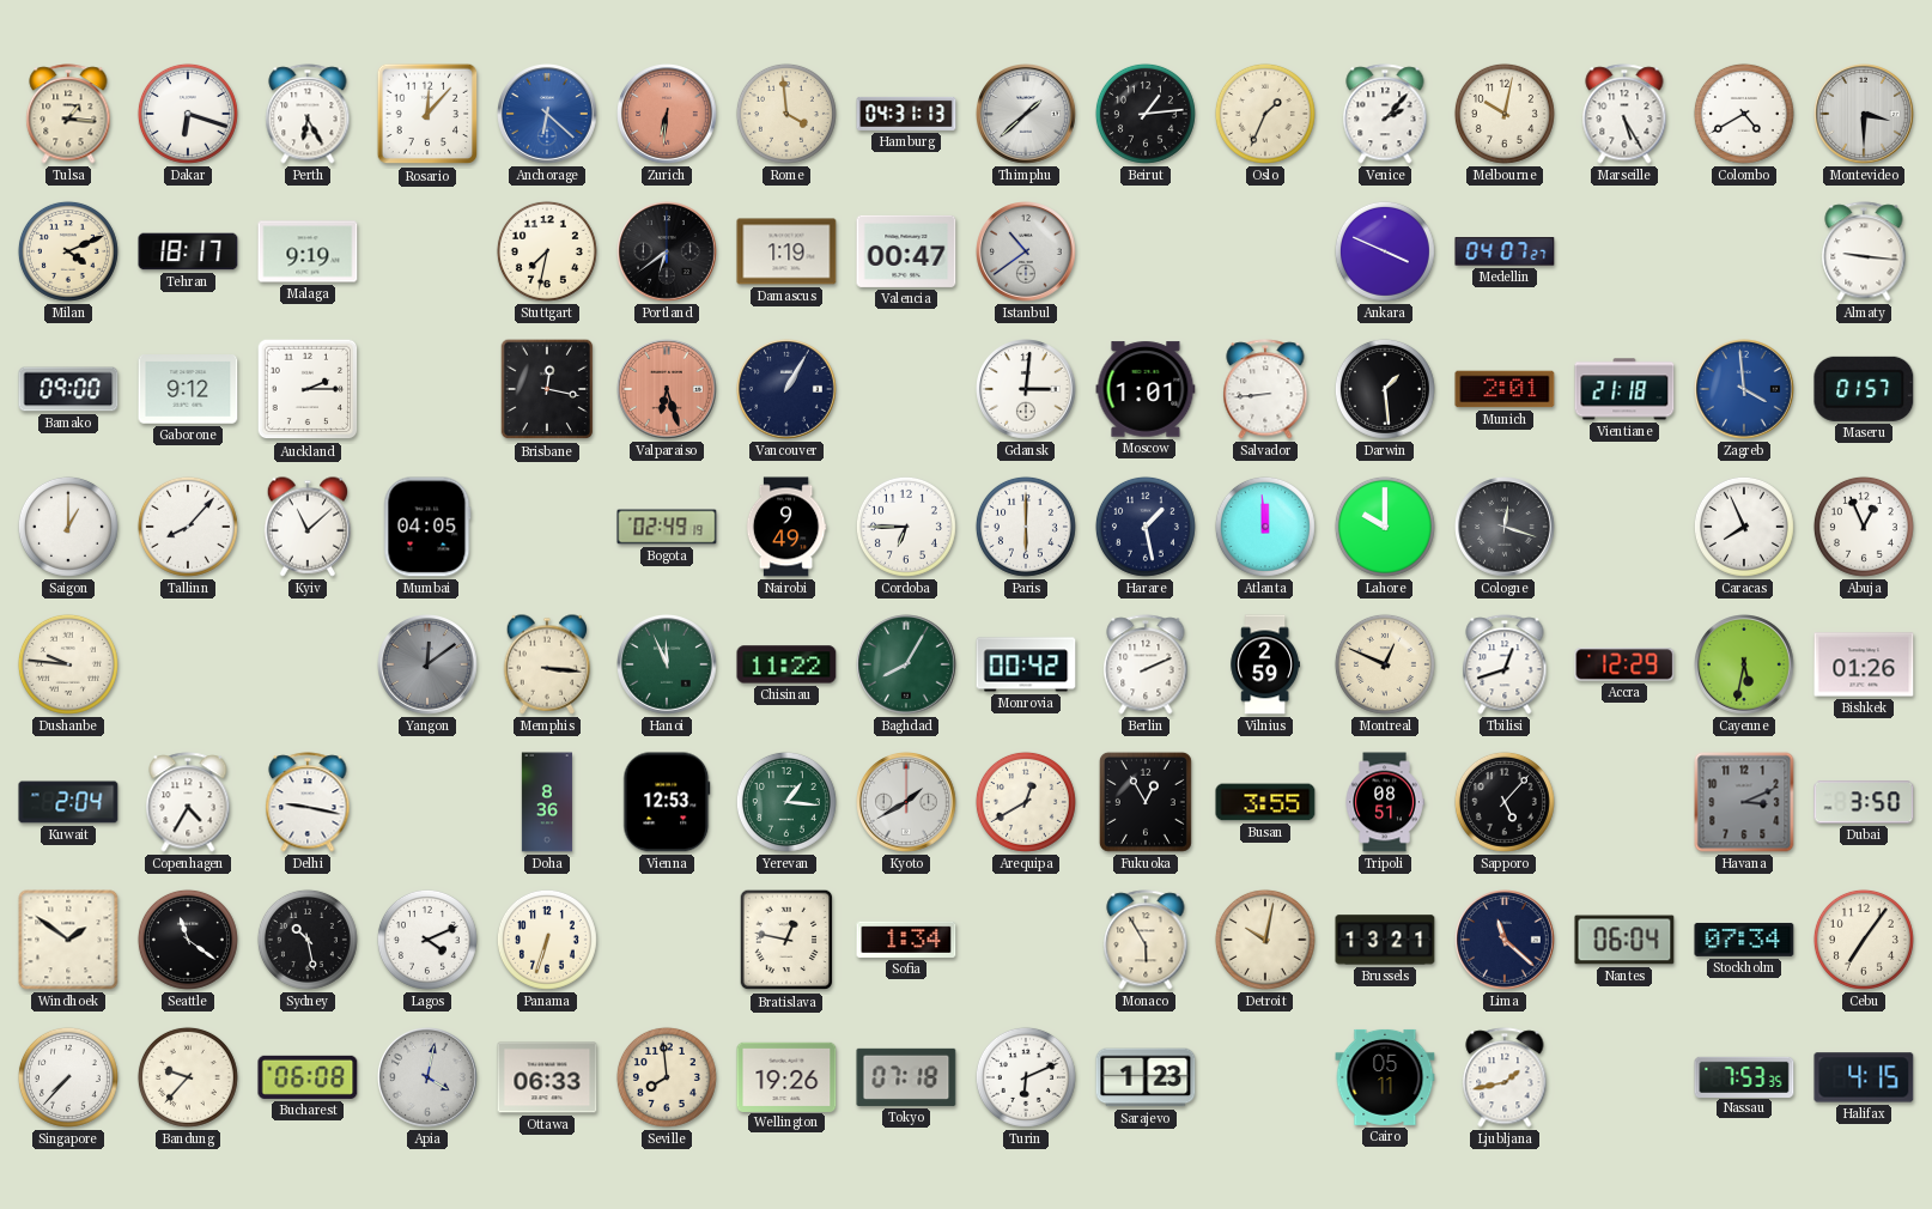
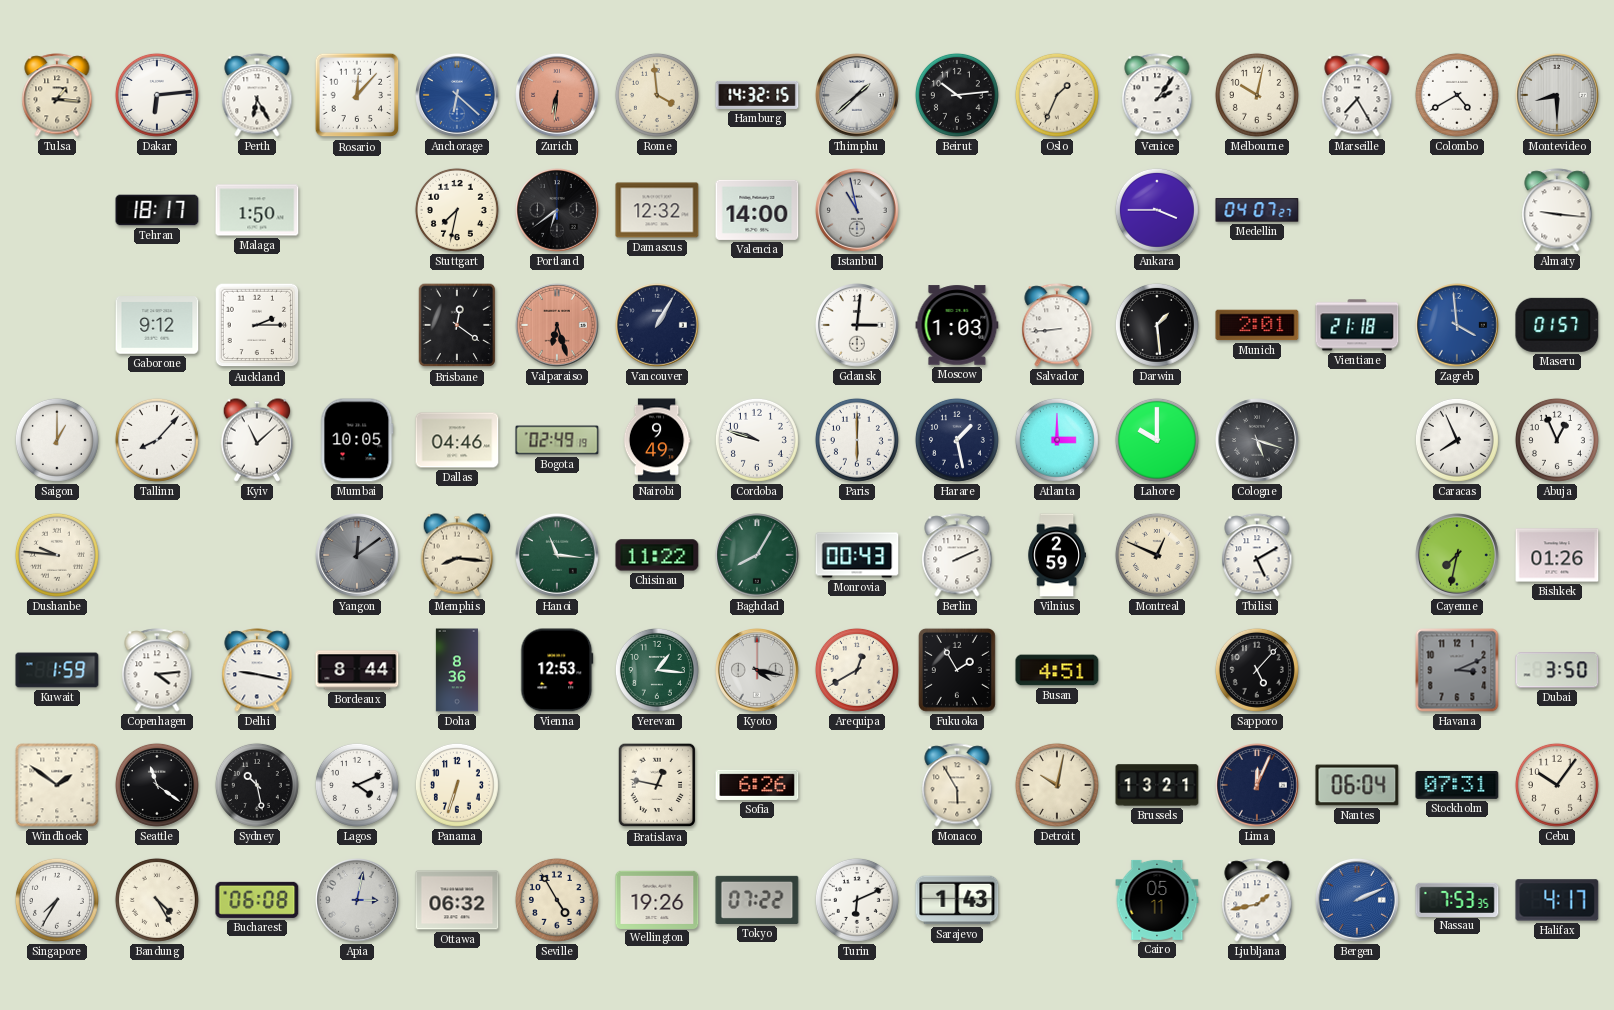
Dakar: 6:18 -> 6:14 (157, 95)
Hamburg: 04:31 -> 14:32 (757, 95)
Beirut: 1:14 -> 10:14 (957, 95)
Venice: 2:07 -> 2:06 (1157, 95)
Marseille: 5:25 -> 7:25 (1357, 95)
Montevideo: 3:30 -> 8:30 (1558, 96)
Milan: 4:11 -> none (68, 251)
Malaga: 9:19 -> 1:50 (257, 210)
Damascus: 1:19 -> 12:32 (657, 210)
Valencia: 00:47 -> 14:00 (757, 210)
Istanbul: 10:39 -> 10:58 (858, 211)
Ankara: 3:49 -> 3:45 (1157, 210)
Bamako: 09:00 -> none (68, 389)
Brisbane: 12:17 -> 12:21 (457, 325)
Moscow: 1:01 -> 1:03 (957, 325)
Mumbai: 04:05 -> 10:05 (357, 440)
Dallas: none -> 04:46 (457, 440)
Cordoba: 6:45 -> 9:48 (757, 440)
Atlanta: 11:59 -> 3:00 (1057, 440)
Cologne: 12:18 -> 5:18 (1258, 441)
Memphis: 3:16 -> 8:16 (457, 555)
Hanoi: 11:56 -> 11:16 (558, 556)
Monrovia: 00:42 -> 00:43 (857, 555)
Tbilisi: 12:42 -> 5:10 (1257, 555)
Accra: 12:29 -> none (1624, 664)
Cayenne: 5:32 -> 7:32 (1458, 556)
Kuwait: 2:04 -> 1:59 (57, 670)
Copenhagen: 4:35 -> 4:14 (157, 670)
Bordeaux: none -> 8:44 (357, 670)
Kyoto: 1:40 -> 4:17 (758, 671)
Fukuoka: 12:55 -> 1:55 (957, 670)
Busan: 3:55 -> 4:51 (1057, 670)
Tripoli: 08:51 -> none (1385, 802)
Sofia: 1:34 -> 6:26 (757, 785)
Lima: 11:22 -> 12:04 (1258, 786)
Stockholm: 07:34 -> 07:31 (1457, 785)
Cebu: 7:06 -> 10:06 (1557, 785)
Singapore: 7:37 -> 7:35 (57, 900)
Bandung: 9:37 -> 4:25 (157, 900)
Apia: 4:02 -> 3:02 (358, 901)
Ottawa: 06:33 -> 06:32 (457, 900)
Seville: 7:59 -> 4:55 (557, 900)
Tokyo: 07:18 -> 07:22 (757, 900)
Sarajevo: 1:23 -> 1:43 (957, 900)
Bergen: none -> 2:11 (1358, 901)
Halifax: 4:15 -> 4:17 (1557, 900)
